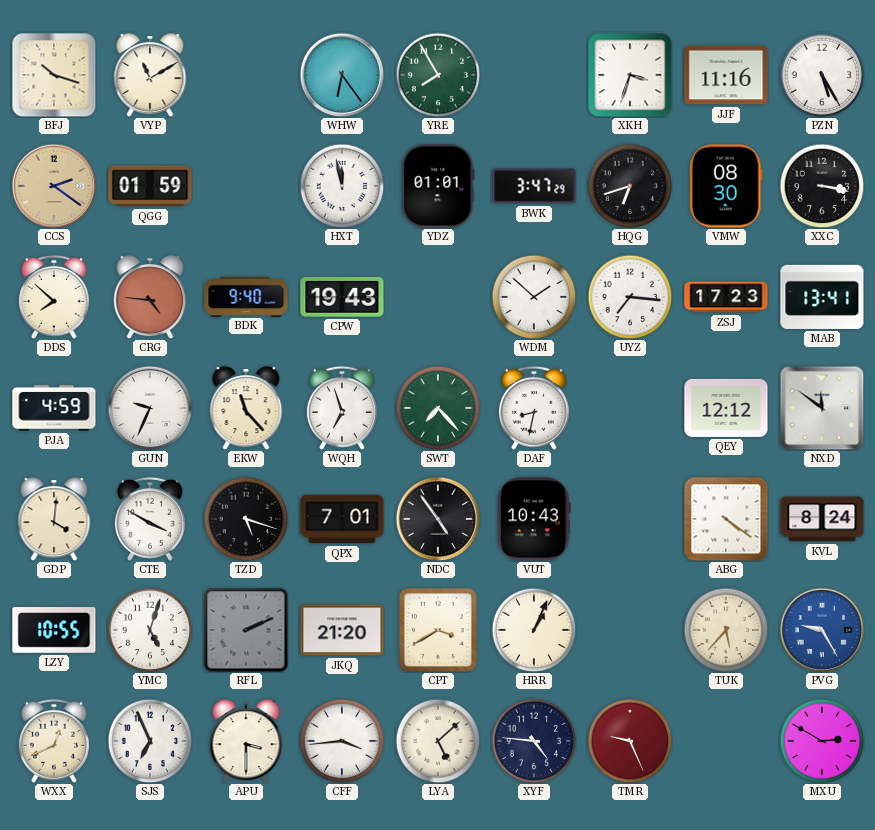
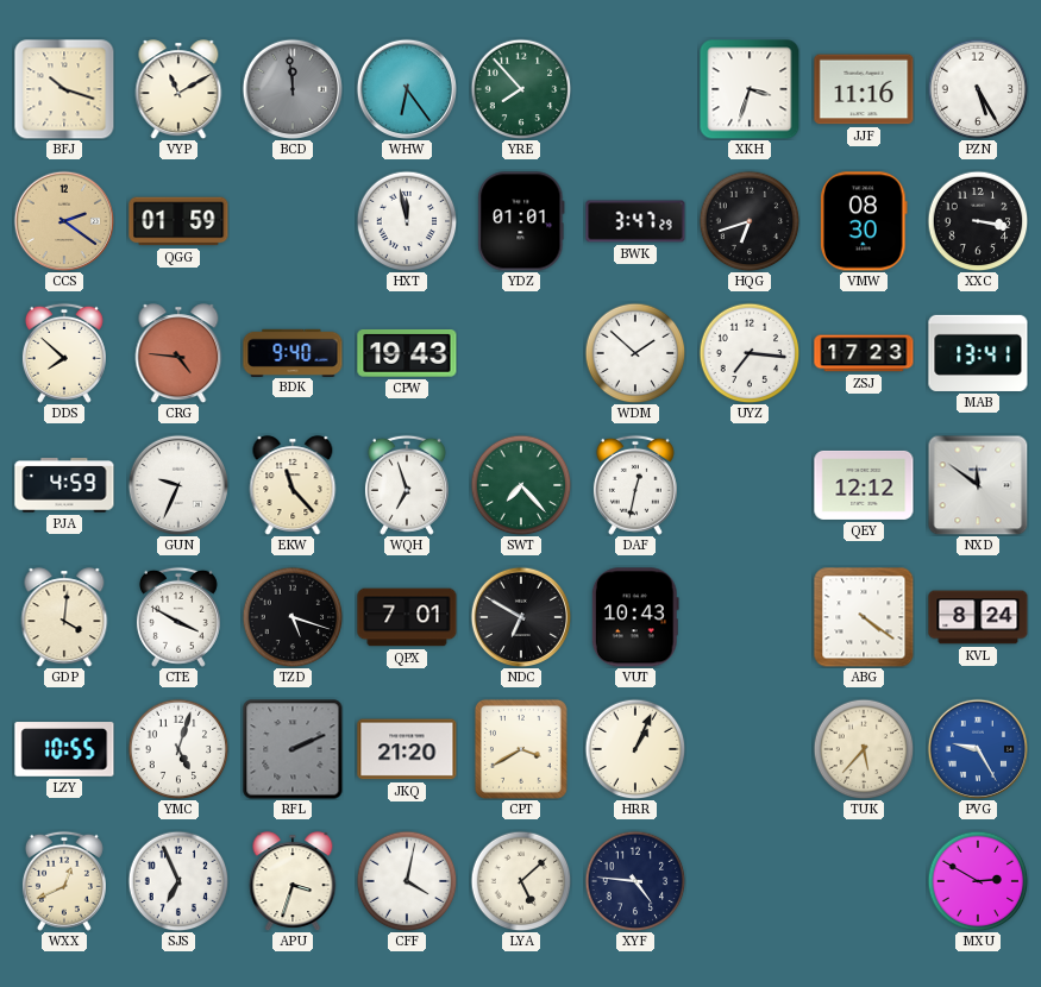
BCD: none -> 11:59 (291, 88)
YRE: 7:55 -> 7:53 (521, 89)
DAF: 8:32 -> 12:32 (635, 485)
NDC: 4:54 -> 6:50 (520, 616)
APU: 3:30 -> 3:33 (293, 881)
CFF: 3:44 -> 4:02 (407, 881)
TMR: 9:26 -> none (630, 741)
